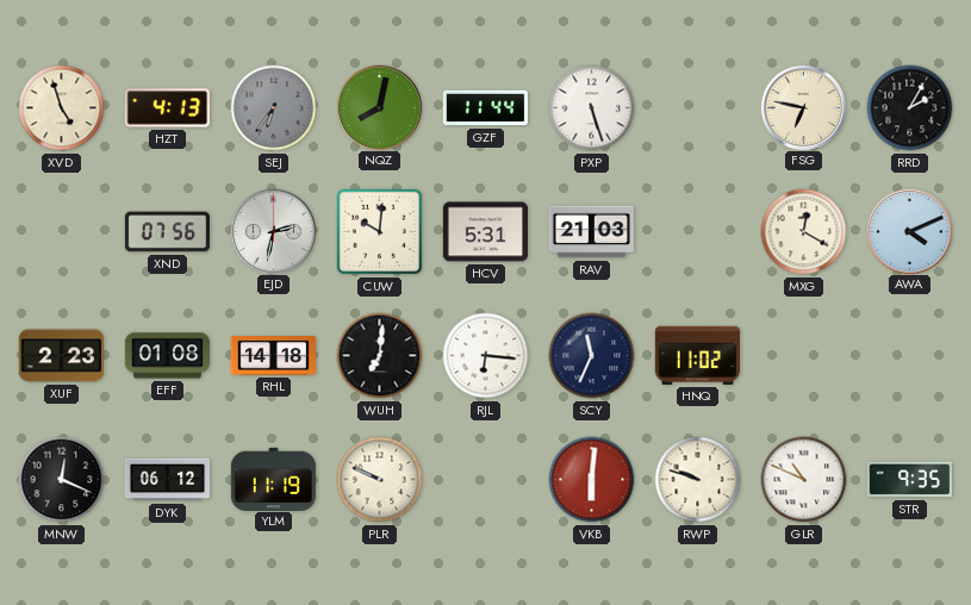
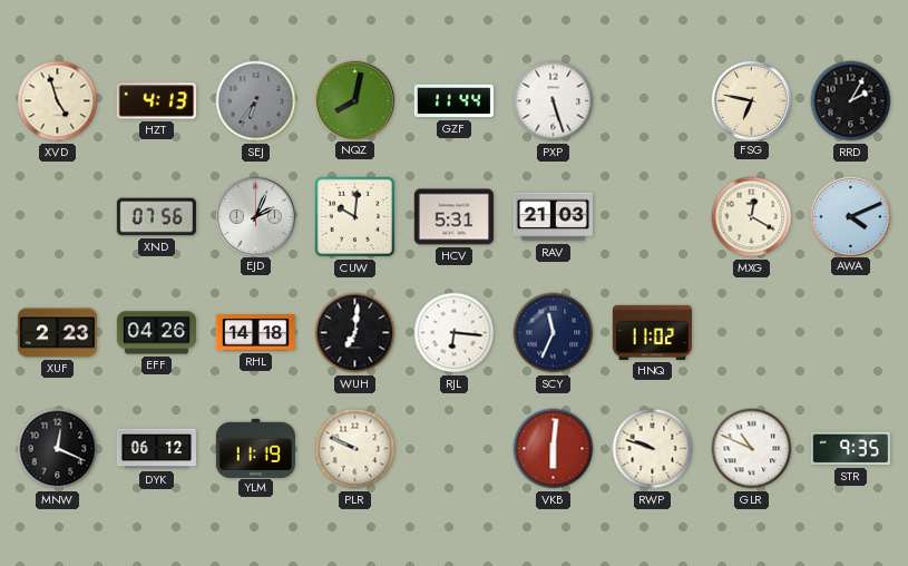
EJD: 2:32 -> 2:04 (255, 216)
EFF: 01:08 -> 04:26 (156, 333)
